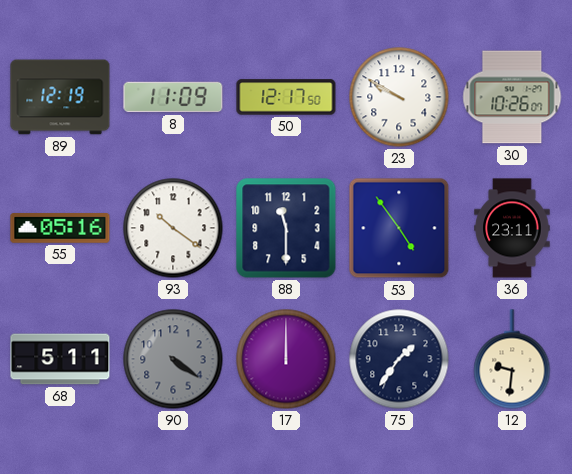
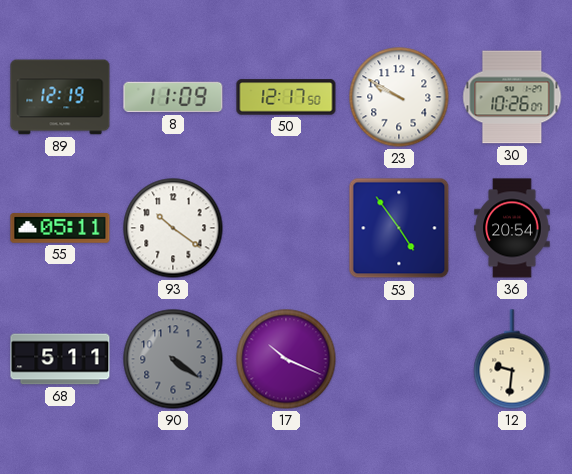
55: 05:16 -> 05:11 (60, 228)
88: 11:30 -> none (286, 228)
36: 23:11 -> 20:54 (512, 228)
17: 12:00 -> 10:19 (286, 359)
75: 1:36 -> none (399, 359)
